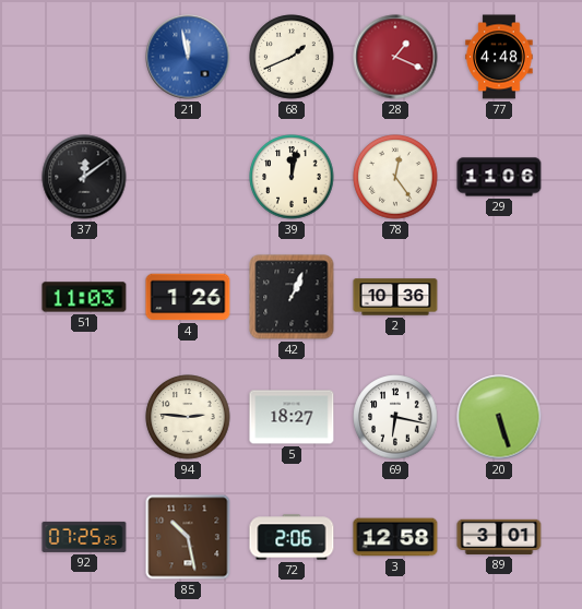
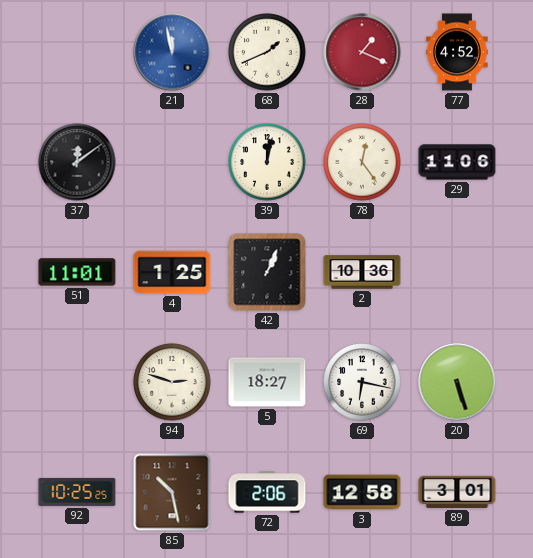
77: 4:48 -> 4:52 (457, 52)
51: 11:03 -> 11:01 (77, 272)
4: 1:26 -> 1:25 (172, 272)
94: 2:46 -> 2:48 (172, 382)
92: 07:25 -> 10:25 (77, 492)
